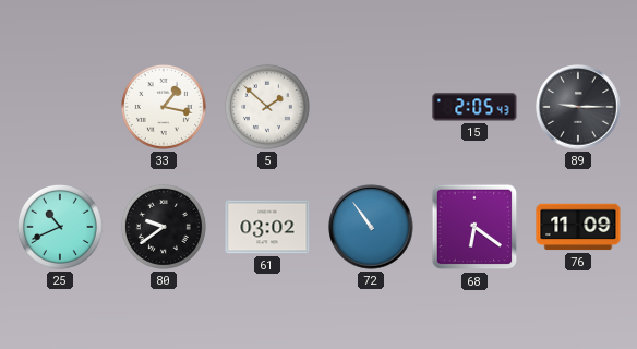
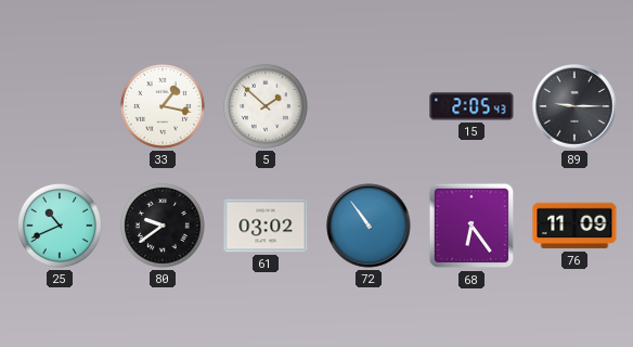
68: 6:21 -> 6:24 (471, 226)
